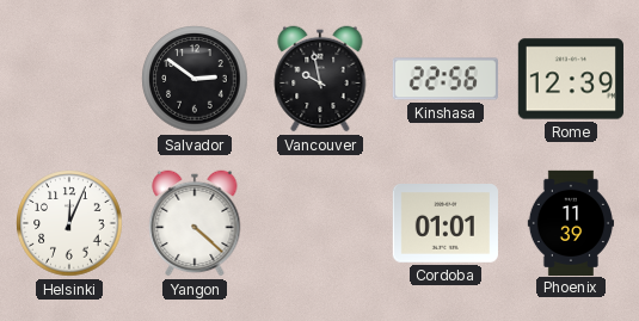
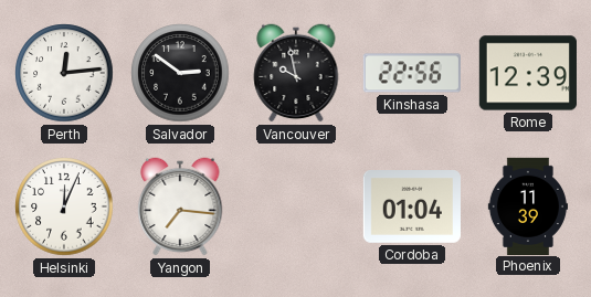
Perth: none -> 12:14 (64, 73)
Yangon: 4:22 -> 7:16 (180, 206)
Cordoba: 01:01 -> 01:04 (412, 208)
